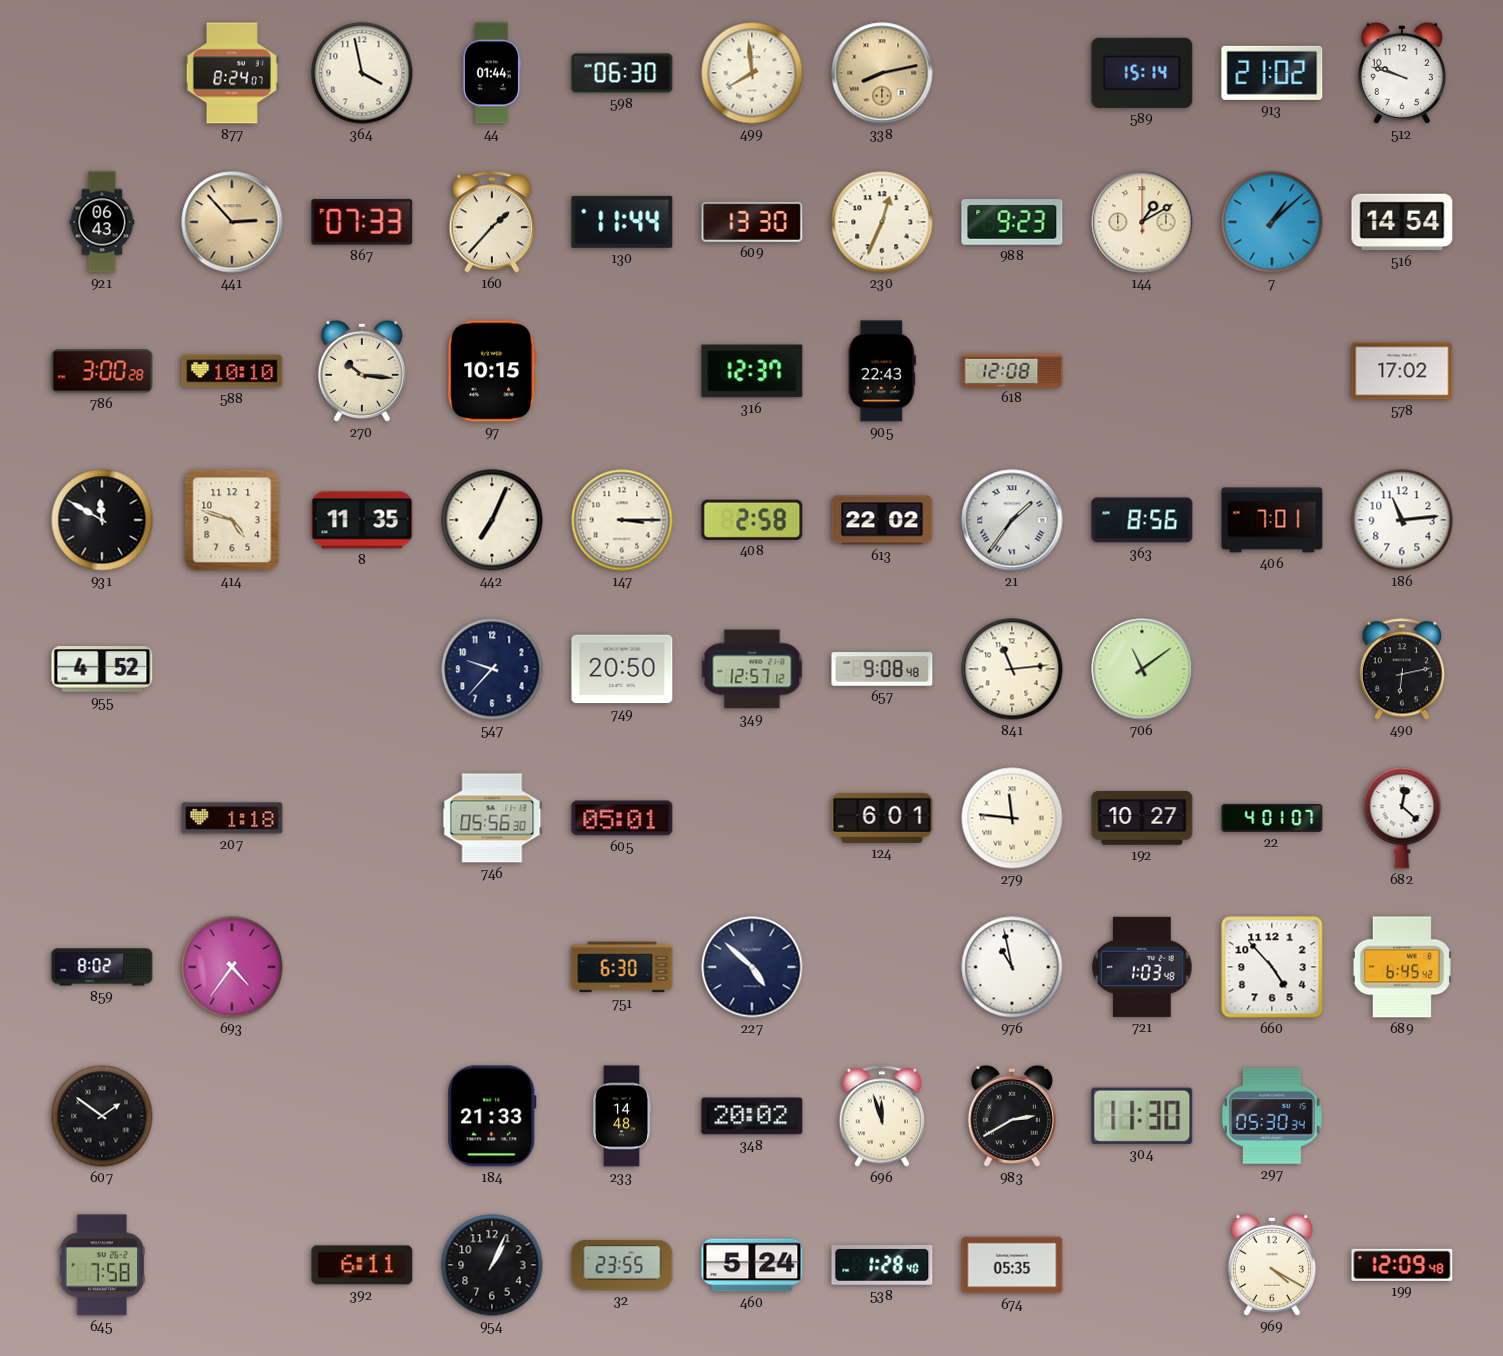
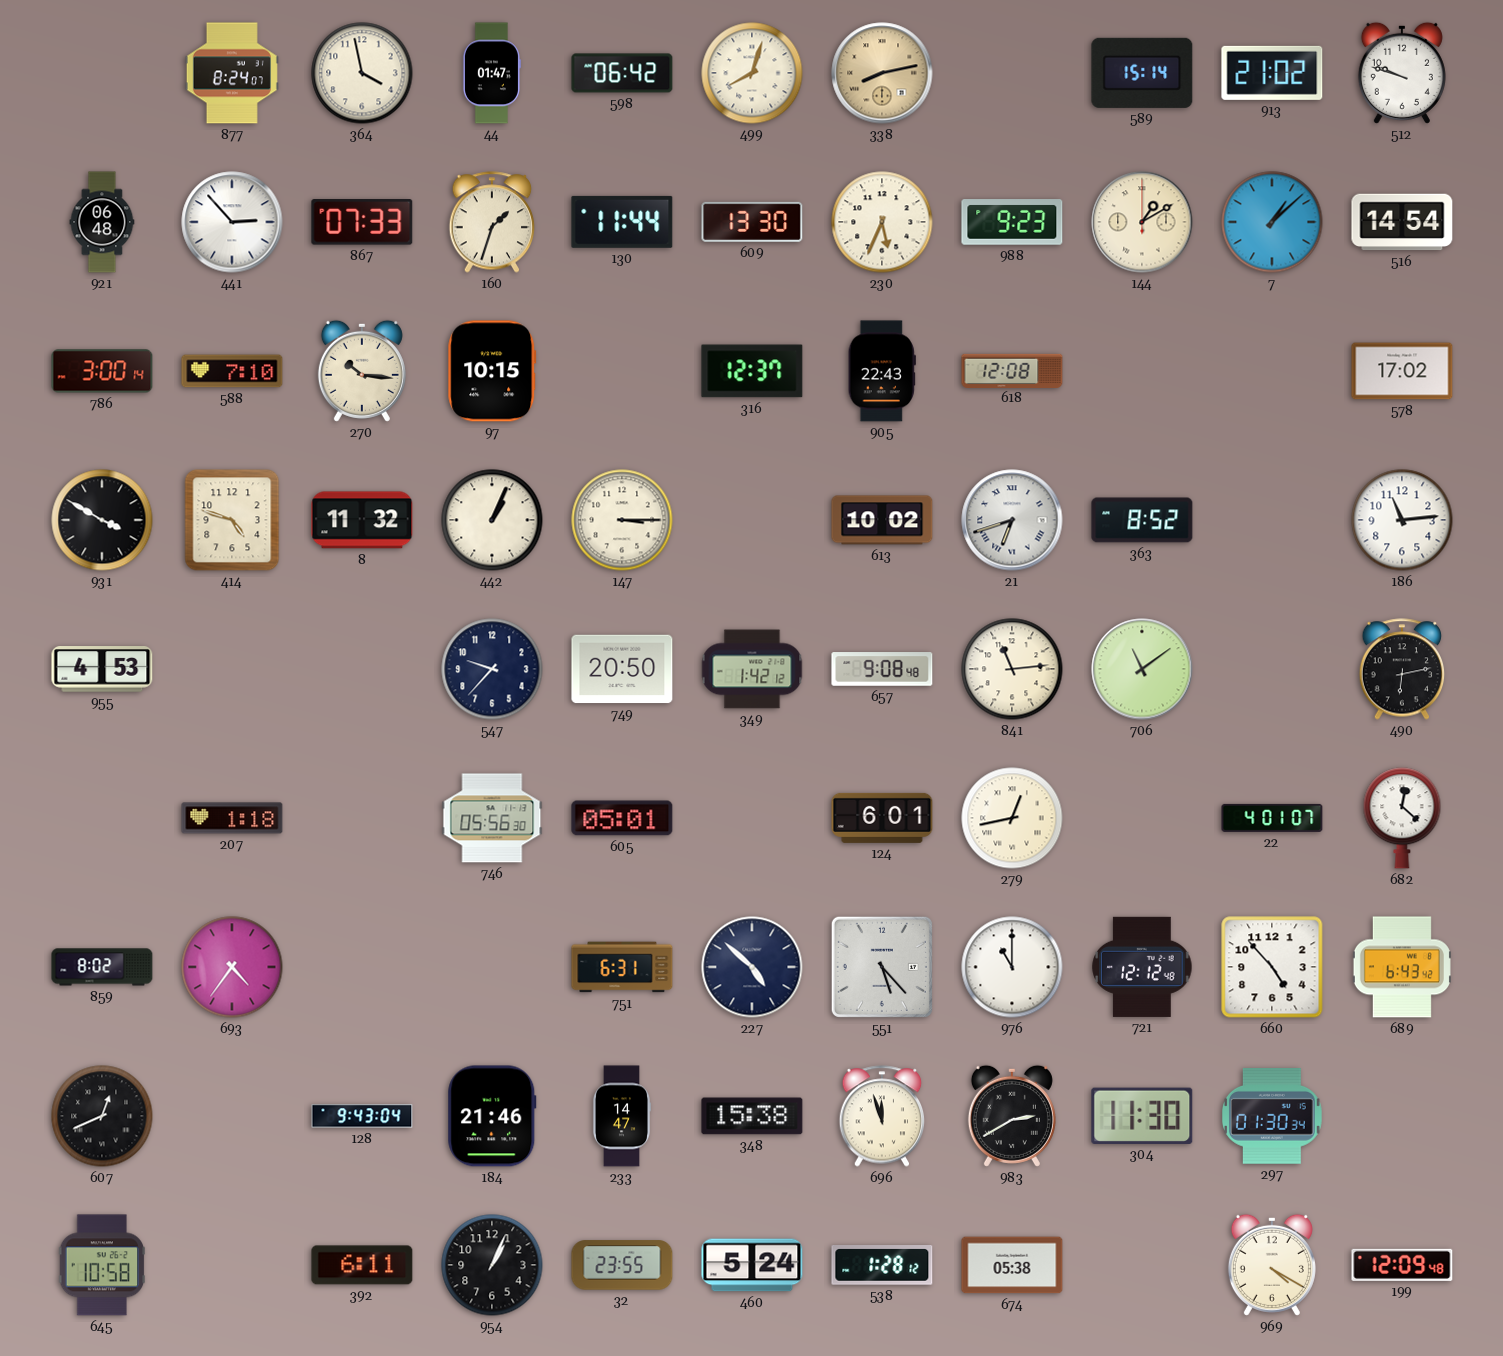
44: 01:44 -> 01:47 (491, 73)
598: 06:30 -> 06:42 (622, 73)
499: 7:59 -> 8:03 (752, 73)
921: 06:43 -> 06:48 (102, 222)
441 dial: champagne -> white (232, 222)
160: 1:37 -> 1:33 (492, 222)
230: 12:34 -> 5:34 (882, 222)
786: 3:00:28 -> 3:00:14 (102, 371)
588: 10:10 -> 7:10 (232, 371)
931: 11:50 -> 3:50 (102, 520)
8: 11:35 -> 11:32 (362, 520)
442: 7:04 -> 1:04 (492, 520)
408: 2:58 -> none (752, 520)
613: 22:02 -> 10:02 (882, 520)
21: 1:36 -> 6:42 (1012, 520)
363: 8:56 -> 8:52 (1142, 520)
406: 7:01 -> none (1272, 520)
955: 4:52 -> 4:53 (102, 669)
349: 12:57 -> 1:42 (752, 669)
279: 11:46 -> 12:43 (1012, 818)
192: 10:27 -> none (1142, 818)
751: 6:30 -> 6:31 (622, 967)
551: none -> 5:23 (882, 967)
976: 10:58 -> 11:00 (1012, 967)
721: 1:03 -> 12:12 (1142, 967)
689: 6:45 -> 6:43 (1402, 967)
607: 1:51 -> 12:41 (102, 1116)
128: none -> 9:43 (362, 1116)
184: 21:33 -> 21:46 (492, 1116)
233: 14:48 -> 14:47 (621, 1116)
348: 20:02 -> 15:38 (752, 1116)
297: 05:30 -> 01:30 (1273, 1116)
645: 7:58 -> 10:58 (102, 1265)
538: 1:28:40 -> 1:28:12 (882, 1265)
674: 05:35 -> 05:38 (1012, 1265)
